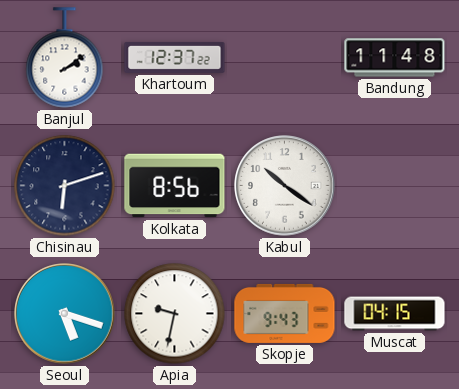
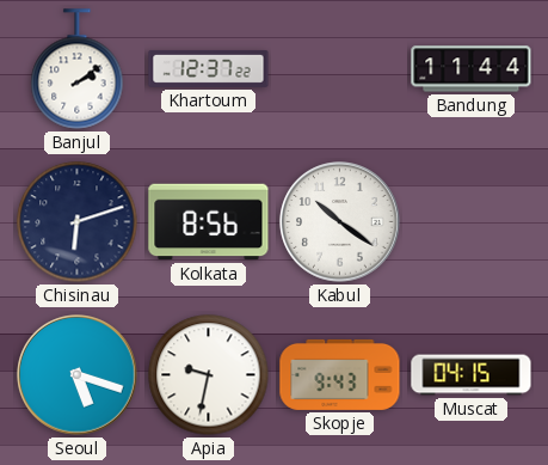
Bandung: 11:48 -> 11:44 (472, 69)
